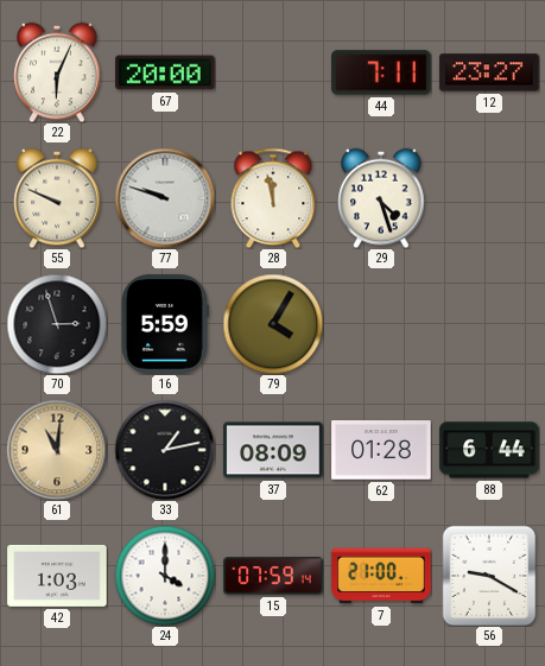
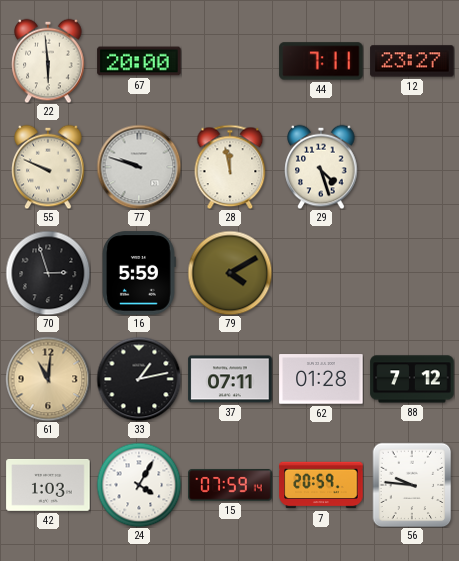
22: 6:04 -> 5:59 (48, 61)
79: 4:05 -> 4:10 (230, 273)
37: 08:09 -> 07:11 (230, 379)
88: 6:44 -> 7:12 (412, 379)
24: 4:00 -> 4:05 (139, 485)
7: 21:00 -> 20:59 (321, 485)
56: 9:20 -> 9:46 (412, 485)
